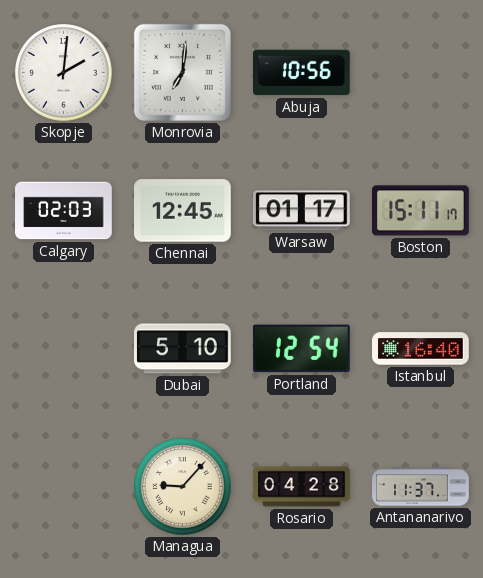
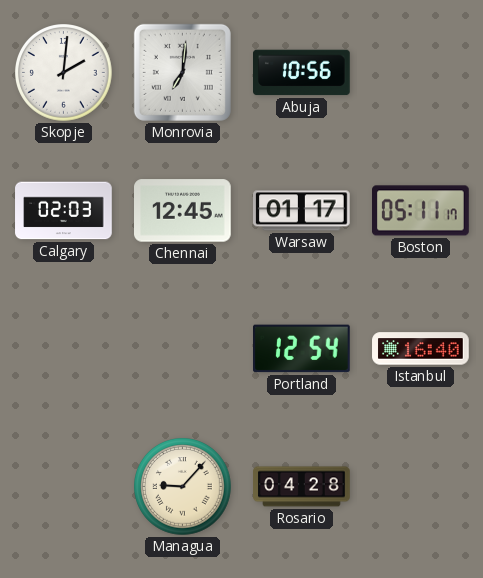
Boston: 15:11 -> 05:11 (421, 211)
Dubai: 5:10 -> none (183, 349)
Antananarivo: 11:37 -> none (421, 487)
